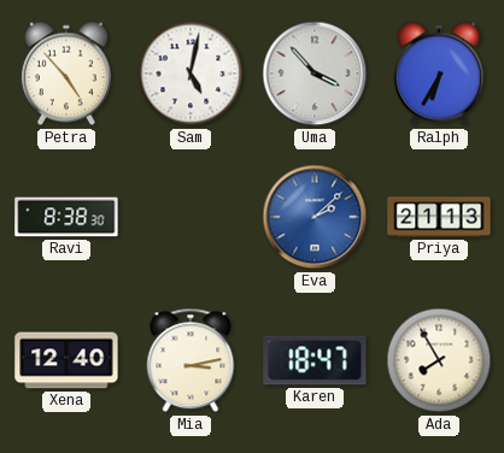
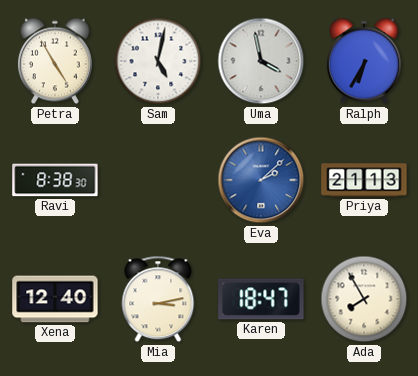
Petra: 4:53 -> 4:55 (55, 61)
Uma: 3:53 -> 3:58 (261, 61)
